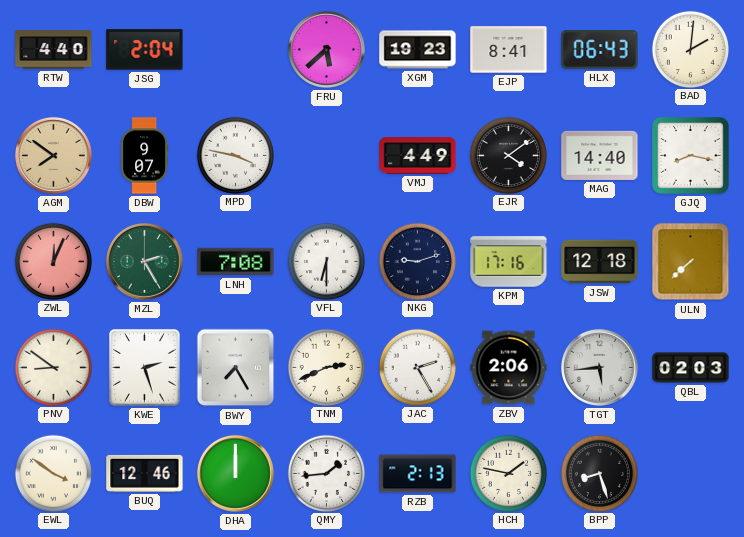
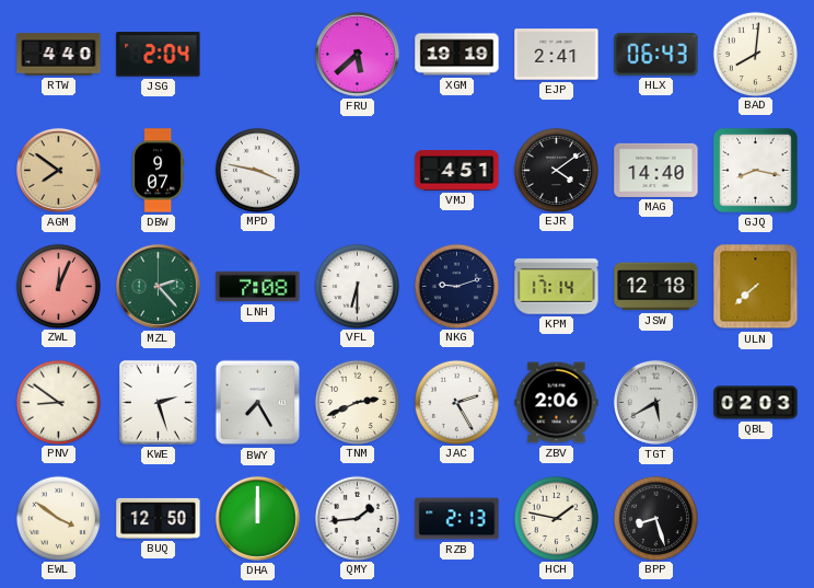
XGM: 19:23 -> 19:19 (457, 55)
EJP: 8:41 -> 2:41 (557, 55)
BAD: 2:01 -> 8:01 (755, 54)
VMJ: 4:49 -> 4:51 (457, 171)
MZL: 2:25 -> 2:23 (158, 286)
KPM: 17:16 -> 17:14 (557, 287)
TGT: 5:44 -> 5:40 (655, 402)
BUQ: 12:46 -> 12:50 (159, 518)
